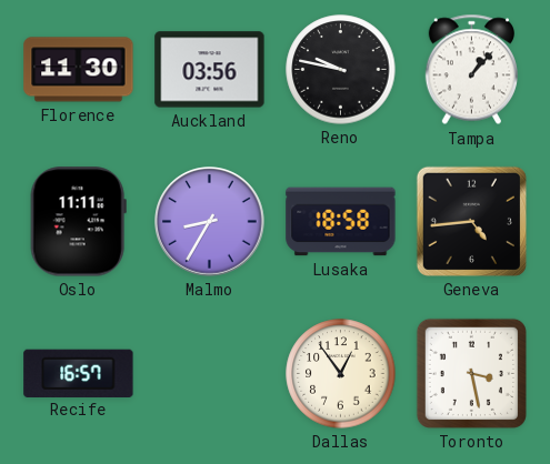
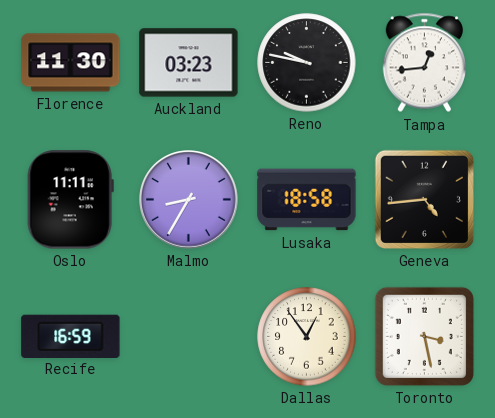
Auckland: 03:56 -> 03:23 (189, 63)
Tampa: 1:07 -> 12:44 (424, 63)
Recife: 16:57 -> 16:59 (71, 336)
